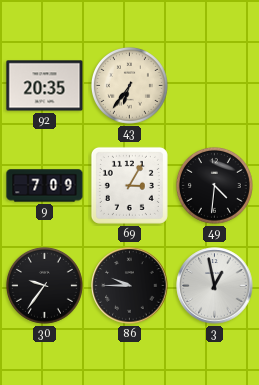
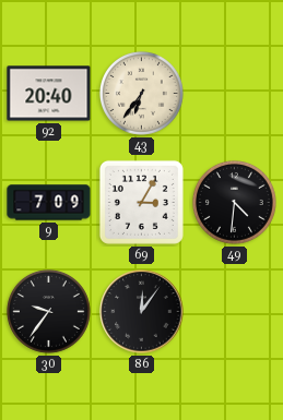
92: 20:35 -> 20:40 (49, 94)
86: 9:45 -> 12:06 (142, 312)
3: 12:58 -> none (215, 286)
